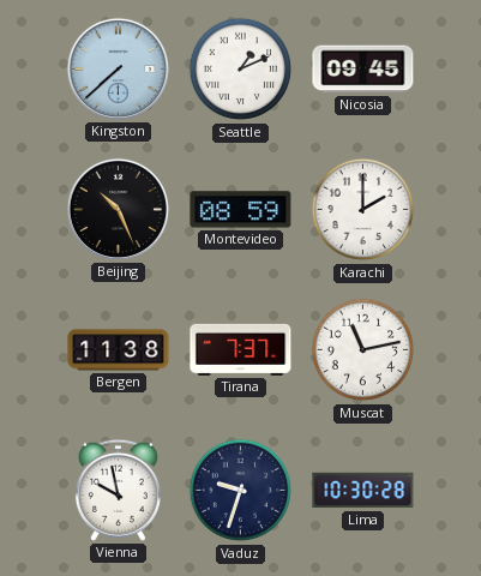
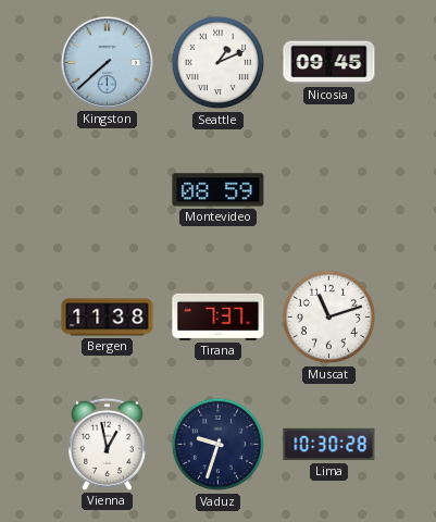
Beijing: 10:26 -> none (118, 209)
Karachi: 2:00 -> none (363, 210)
Muscat: 11:13 -> 11:12 (329, 318)
Vienna: 9:58 -> 12:58 (107, 444)
